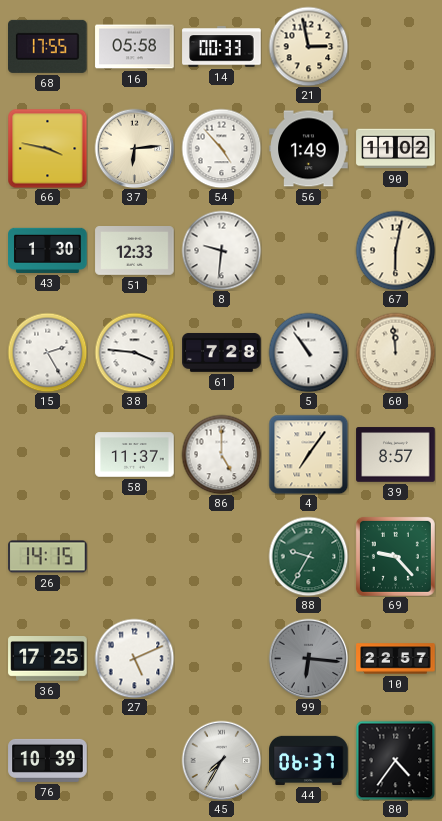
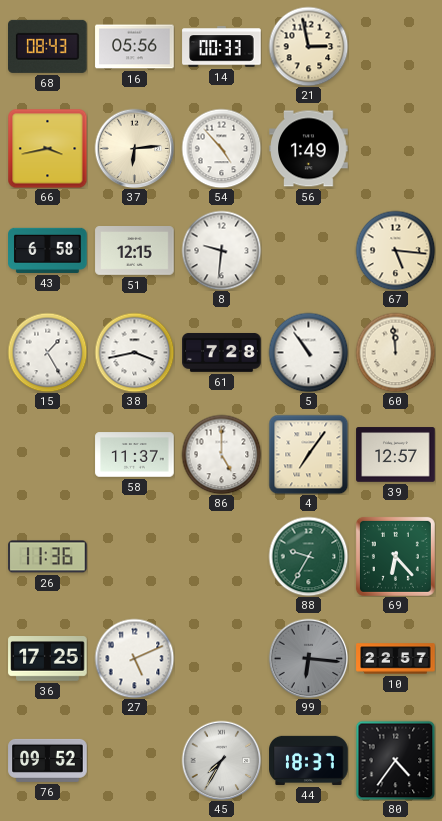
68: 17:55 -> 08:43 (48, 46)
16: 05:58 -> 05:56 (135, 47)
66: 3:47 -> 3:43 (47, 148)
90: 11:02 -> none (396, 149)
43: 1:30 -> 6:58 (48, 250)
51: 12:33 -> 12:15 (135, 251)
67: 6:02 -> 5:16 (395, 250)
15: 2:25 -> 1:25 (47, 352)
38: 3:46 -> 3:43 (134, 352)
39: 8:57 -> 12:57 (396, 455)
26: 14:15 -> 11:36 (48, 557)
69: 9:23 -> 6:23 (395, 556)
76: 10:39 -> 09:52 (48, 760)
44: 06:37 -> 18:37 (309, 760)
